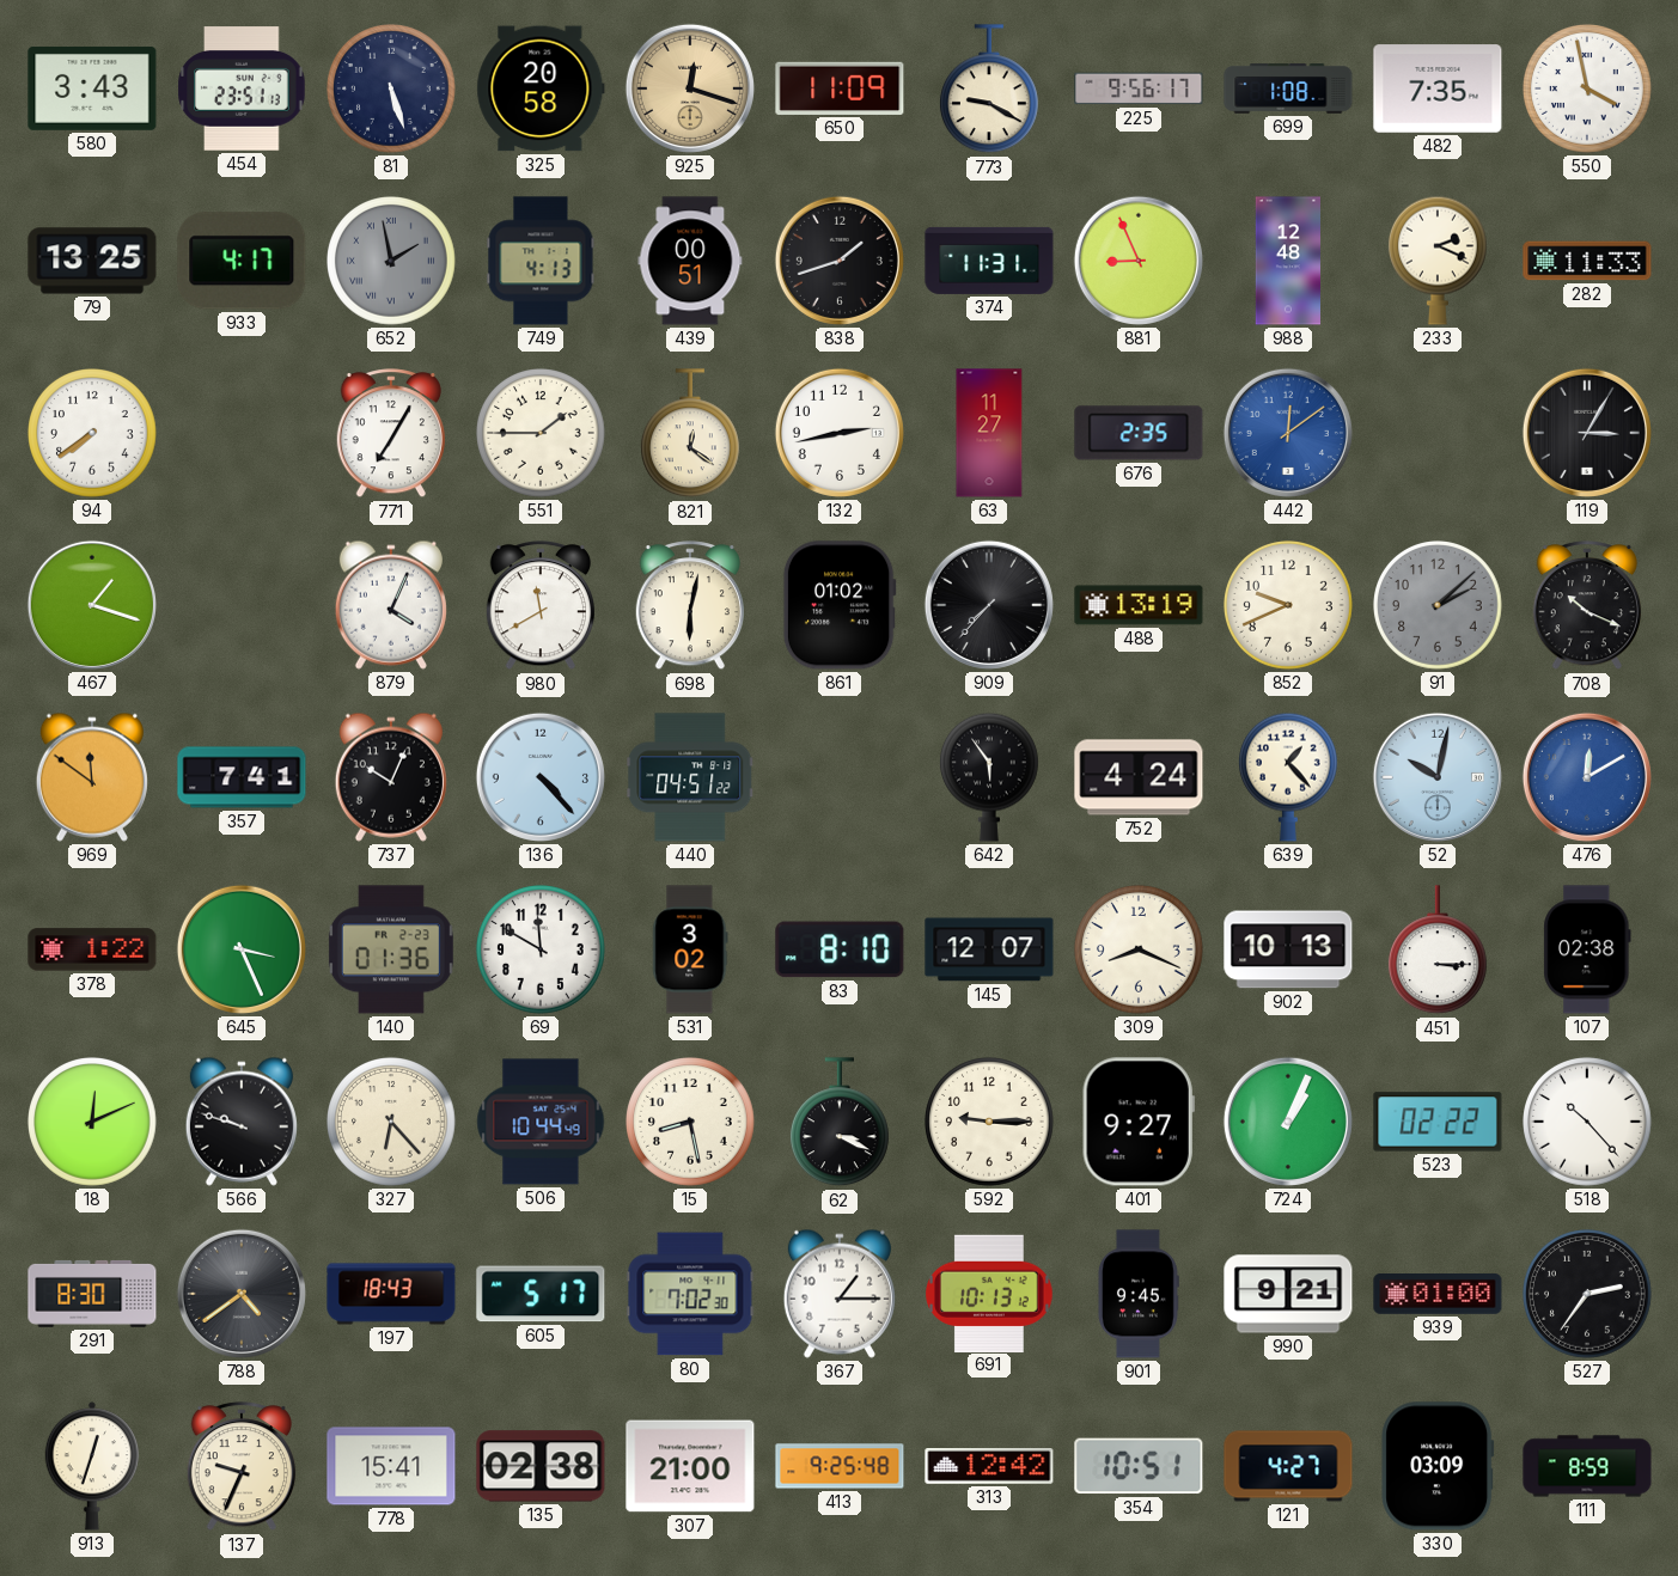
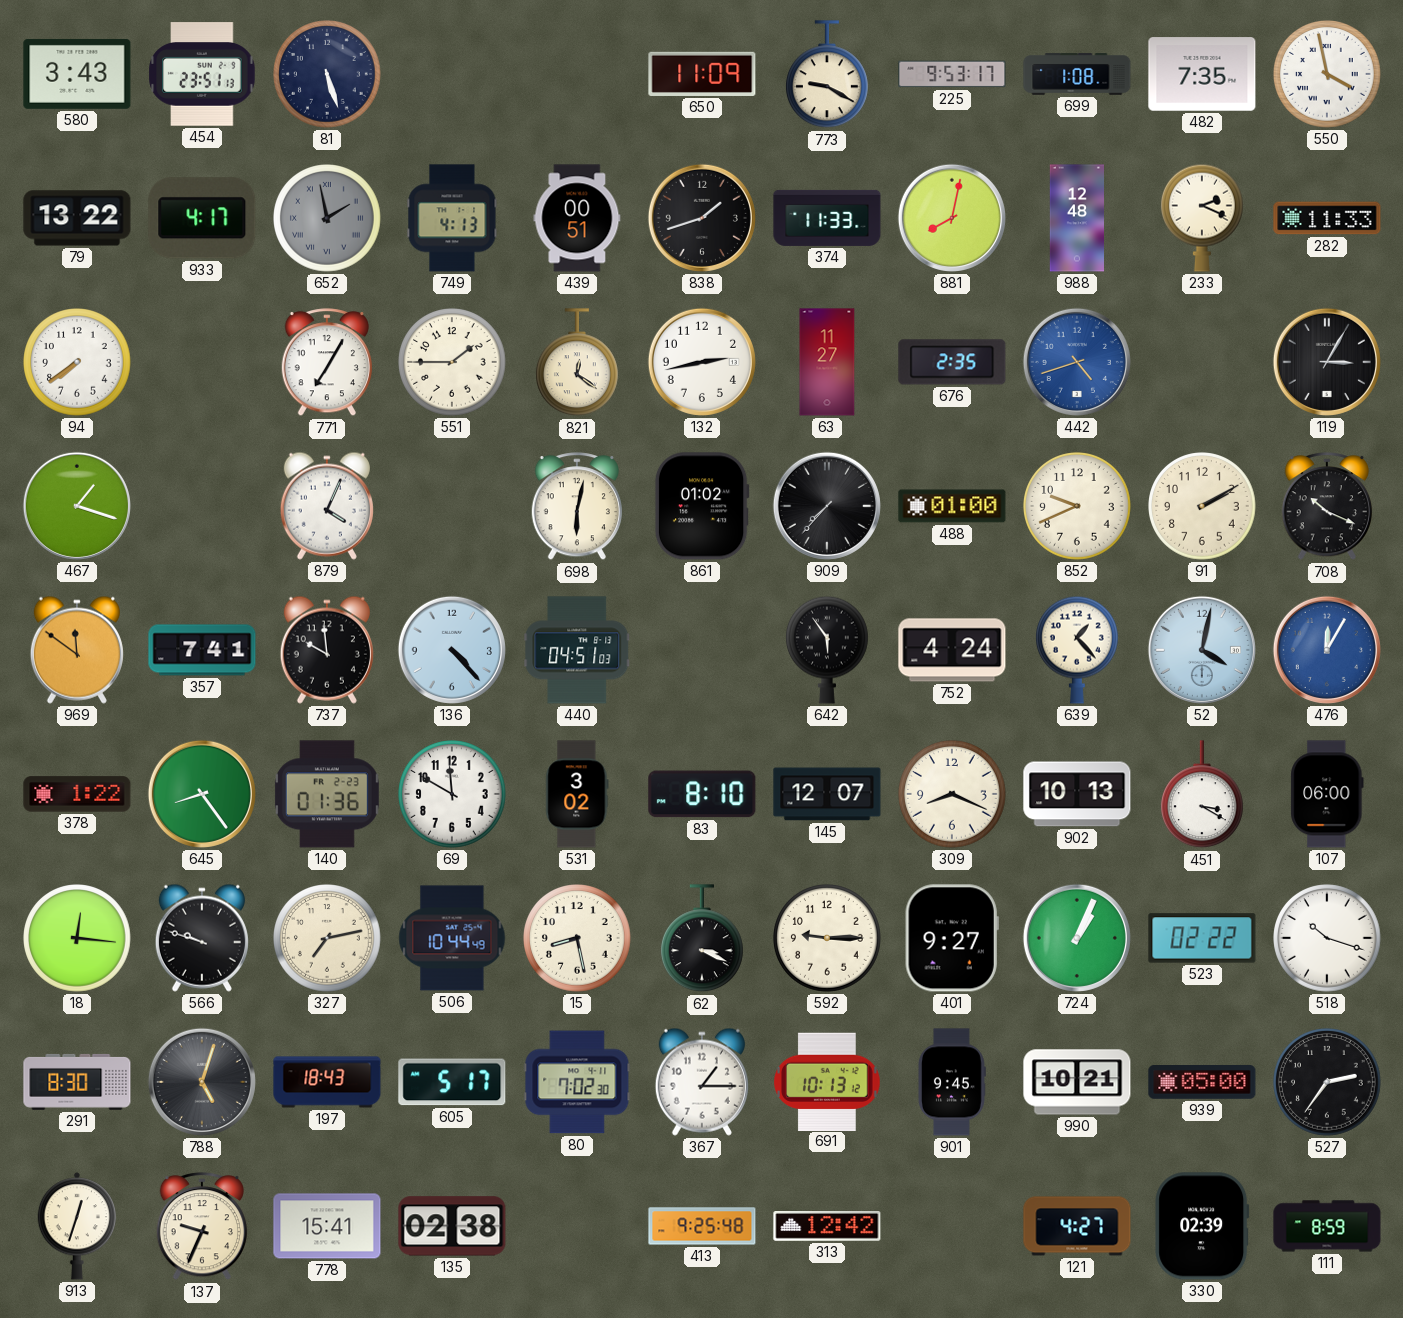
325: 20:58 -> none (541, 88)
925: 12:18 -> none (690, 88)
225: 9:56 -> 9:53 (952, 74)
79: 13:25 -> 13:22 (77, 218)
374: 11:31 -> 11:33 (827, 218)
881: 8:56 -> 8:02 (952, 218)
442: 12:09 -> 4:42 (1077, 362)
980: 11:40 -> none (539, 606)
488: 13:19 -> 01:00 (952, 506)
91: 2:08 -> 2:10 (1203, 507)
91 dial: grey -> cream (1203, 507)
737: 10:04 -> 9:59 (327, 650)
440: 04:51:22 -> 04:51:03 (577, 650)
52: 10:02 -> 4:02 (1202, 650)
476: 12:10 -> 12:05 (1327, 650)
645: 3:26 -> 8:24 (202, 794)
451: 3:15 -> 3:20 (1203, 795)
107: 02:38 -> 06:00 (1327, 794)
18: 12:11 -> 12:16 (78, 939)
327: 6:23 -> 7:13 (328, 939)
518: 10:23 -> 10:18 (1328, 939)
788: 4:39 -> 5:03 (202, 1082)
990: 9:21 -> 10:21 (1077, 1082)
939: 01:00 -> 05:00 (1202, 1082)
307: 21:00 -> none (690, 1466)
354: 10:51 -> none (1139, 1466)
330: 03:09 -> 02:39 (1202, 1226)
